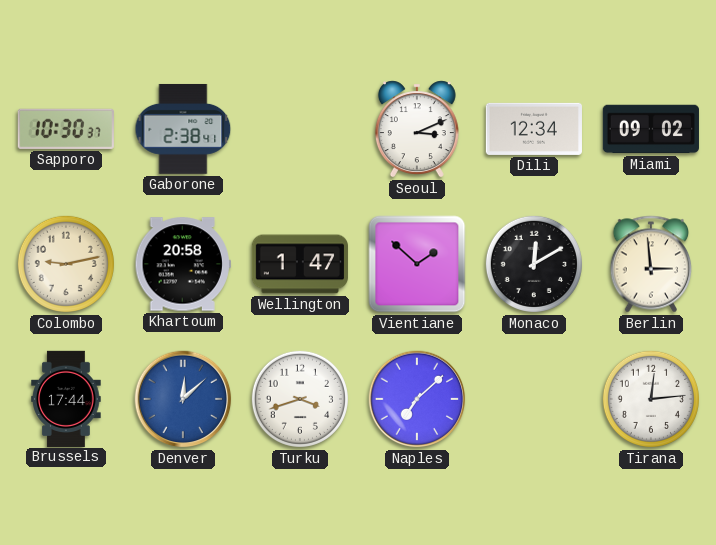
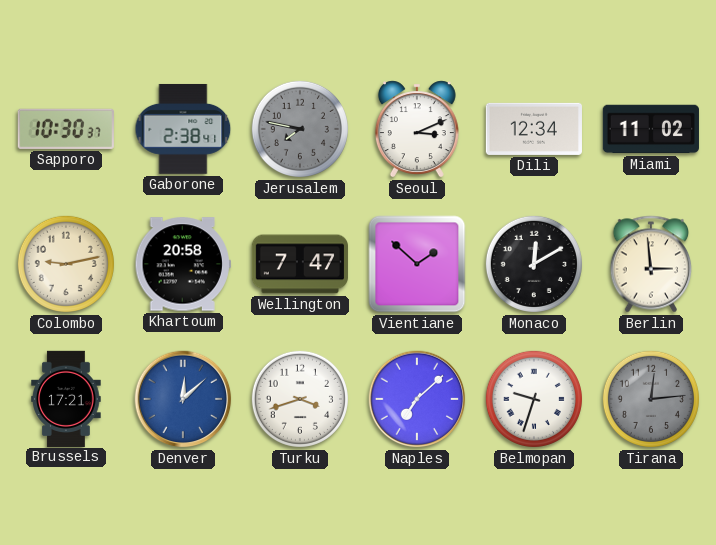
Jerusalem: none -> 7:47 (300, 129)
Miami: 09:02 -> 11:02 (651, 129)
Wellington: 1:47 -> 7:47 (300, 264)
Brussels: 17:44 -> 17:21 (66, 398)
Belmopan: none -> 9:33 (534, 399)
Tirana dial: white -> grey (651, 399)
